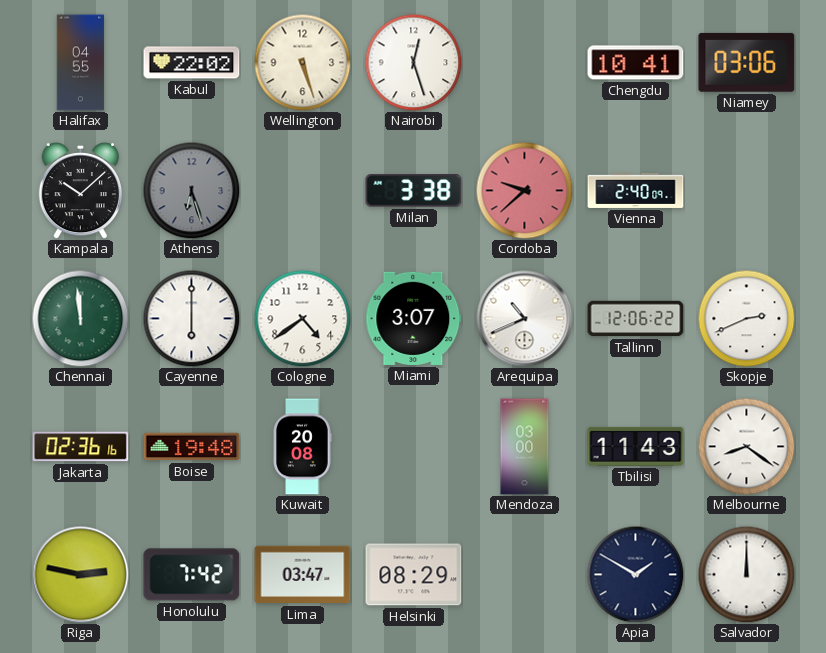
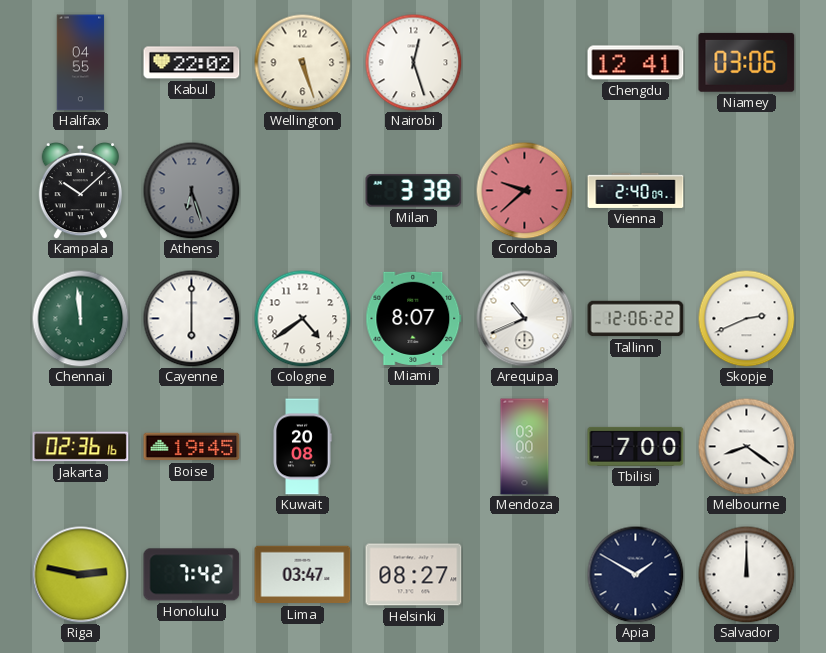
Chengdu: 10:41 -> 12:41 (636, 63)
Miami: 3:07 -> 8:07 (414, 318)
Boise: 19:48 -> 19:45 (192, 447)
Tbilisi: 11:43 -> 7:00 (636, 446)
Helsinki: 08:29 -> 08:27 (414, 575)
